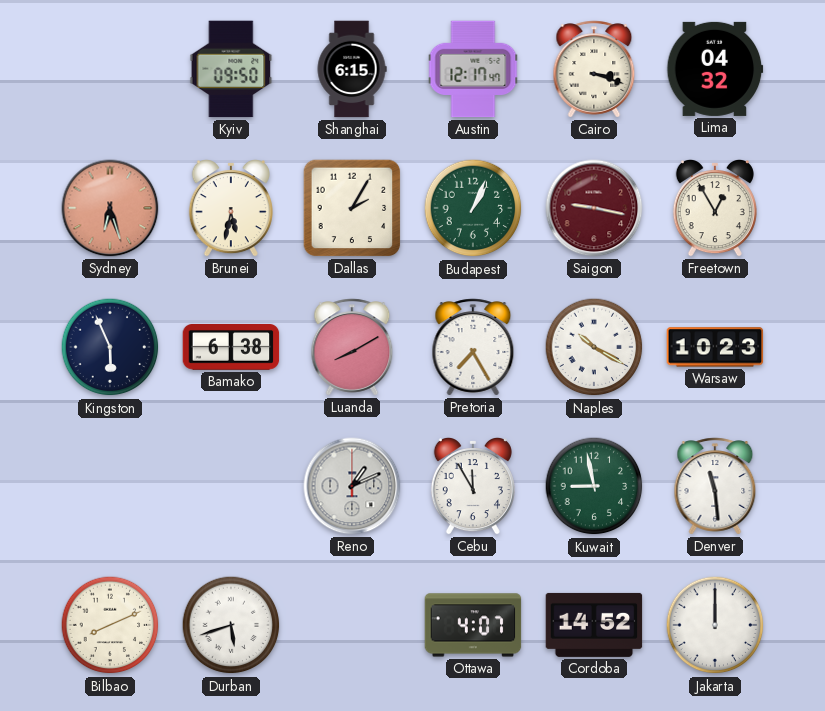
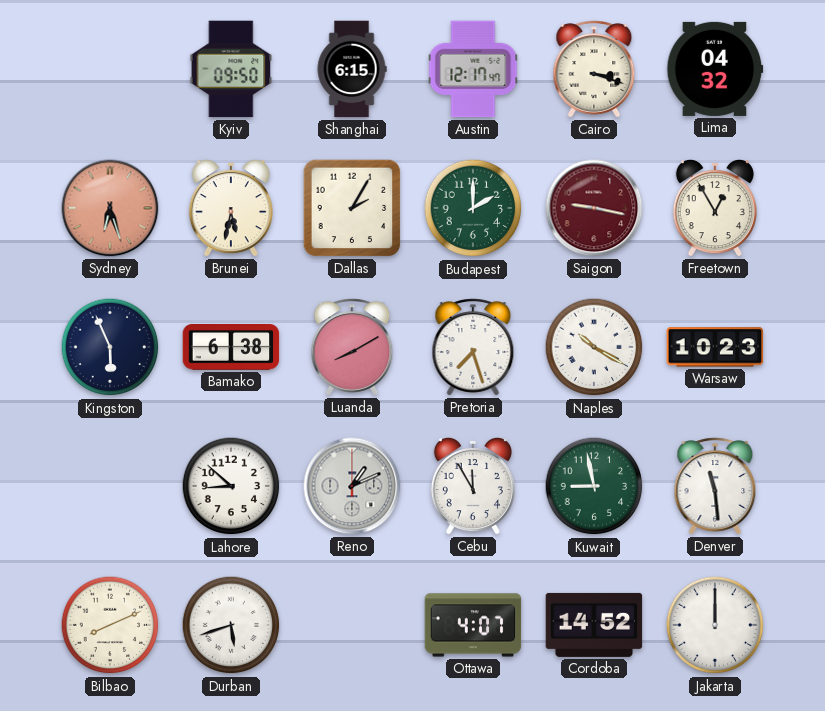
Budapest: 1:04 -> 2:00 (473, 208)
Pretoria: 7:25 -> 7:27 (473, 347)
Lahore: none -> 8:52 (231, 486)
